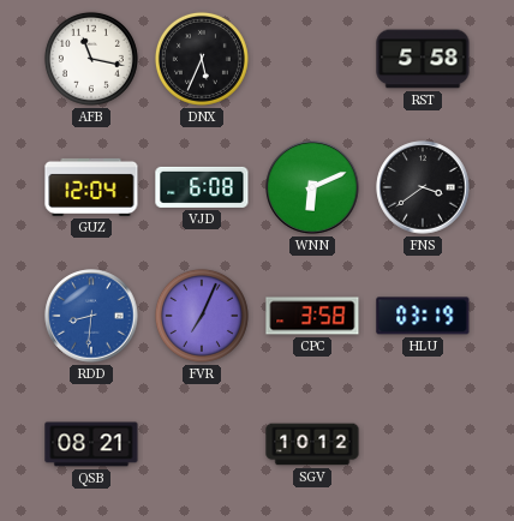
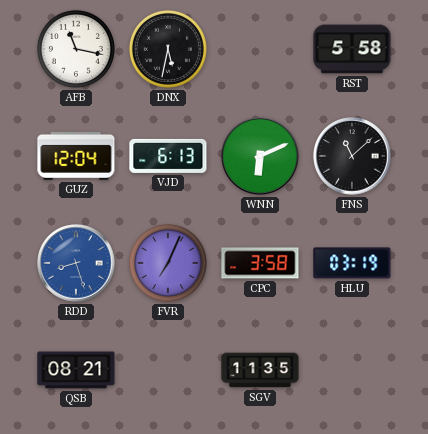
DNX: 5:34 -> 5:32 (168, 49)
VJD: 6:08 -> 6:13 (168, 156)
FNS: 3:39 -> 11:08 (352, 156)
RDD: 8:31 -> 8:27 (76, 263)
SGV: 10:12 -> 11:35 (260, 370)
